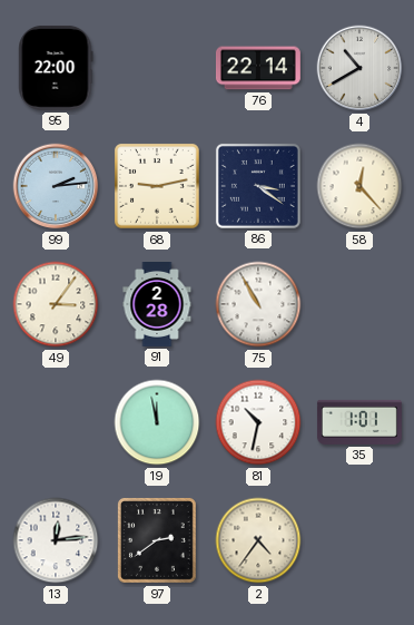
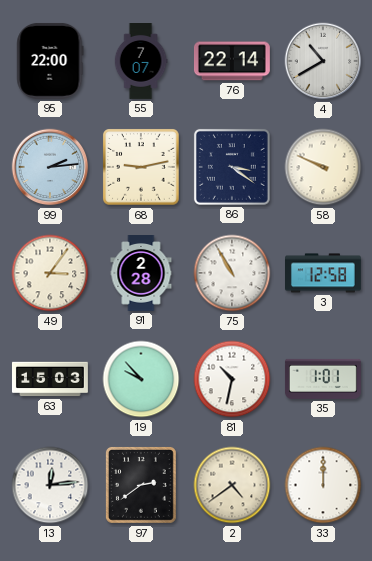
55: none -> 7:07 (141, 62)
58: 12:23 -> 9:49 (323, 167)
3: none -> 12:58 (324, 273)
63: none -> 15:03 (50, 379)
19: 11:58 -> 9:53 (141, 379)
2: 4:36 -> 4:39 (232, 485)
33: none -> 12:00 (323, 485)
